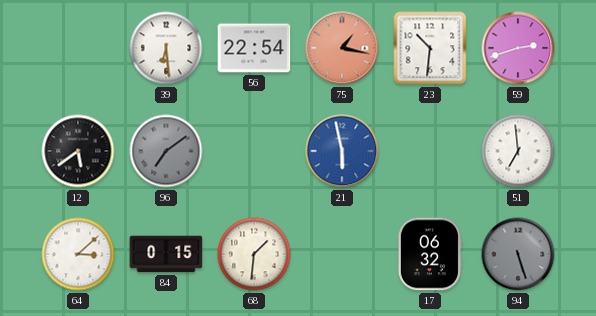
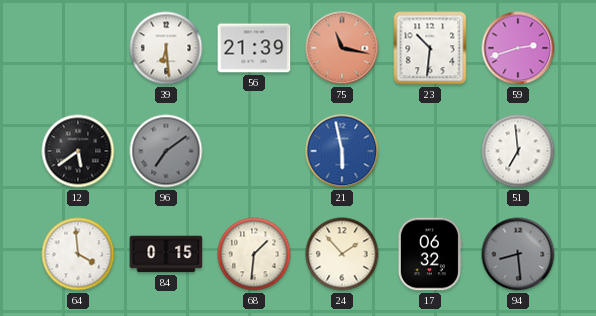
56: 22:54 -> 21:39 (254, 48)
75: 1:17 -> 11:17 (342, 48)
64: 3:08 -> 3:59 (78, 254)
24: none -> 1:53 (342, 254)
94: 5:27 -> 8:29 (518, 254)
